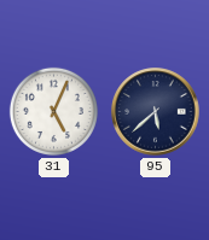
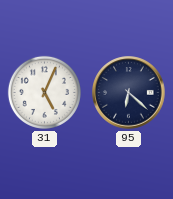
95: 5:38 -> 6:22 (129, 93)
